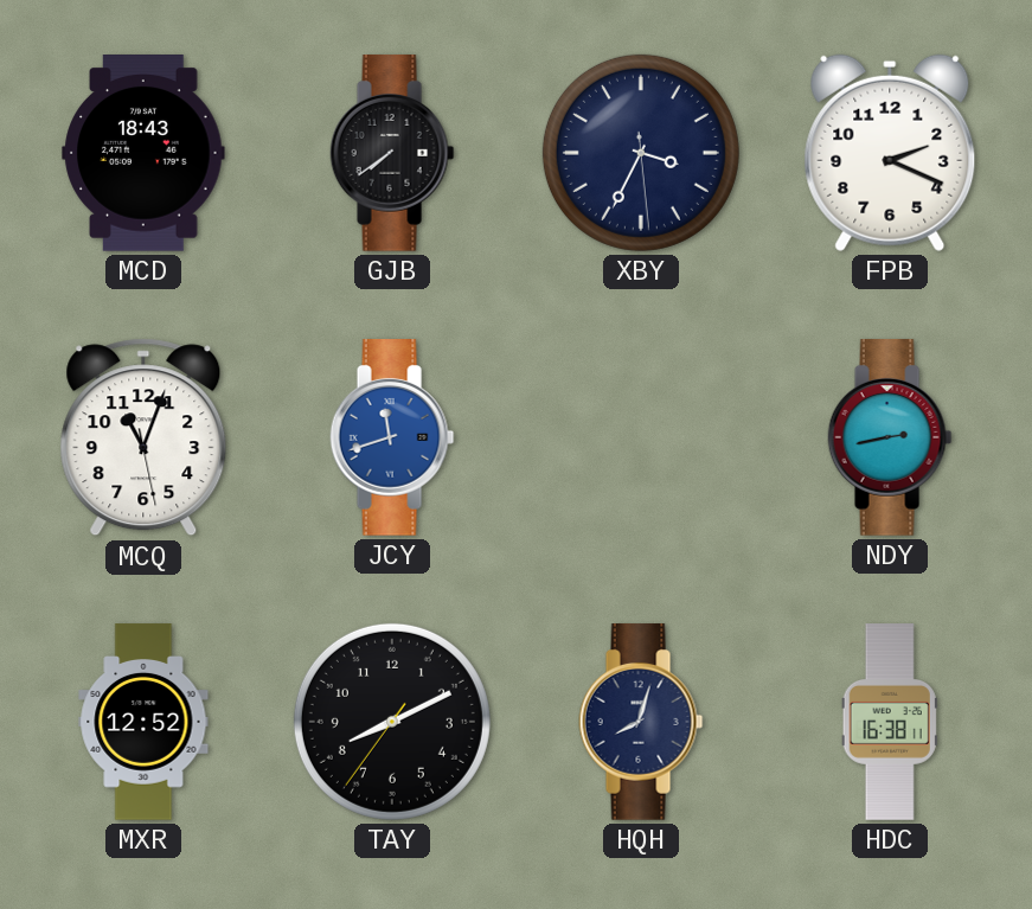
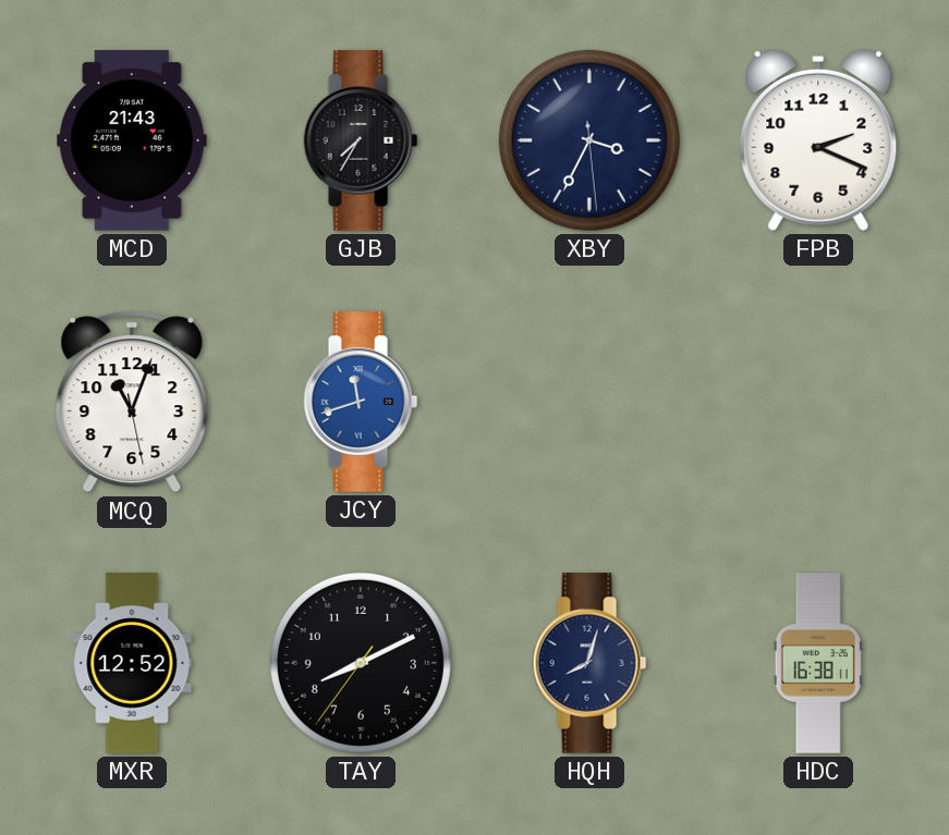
MCD: 18:43 -> 21:43 (132, 140)
GJB: 7:39 -> 7:35 (361, 140)
NDY: 2:43 -> none (890, 437)
